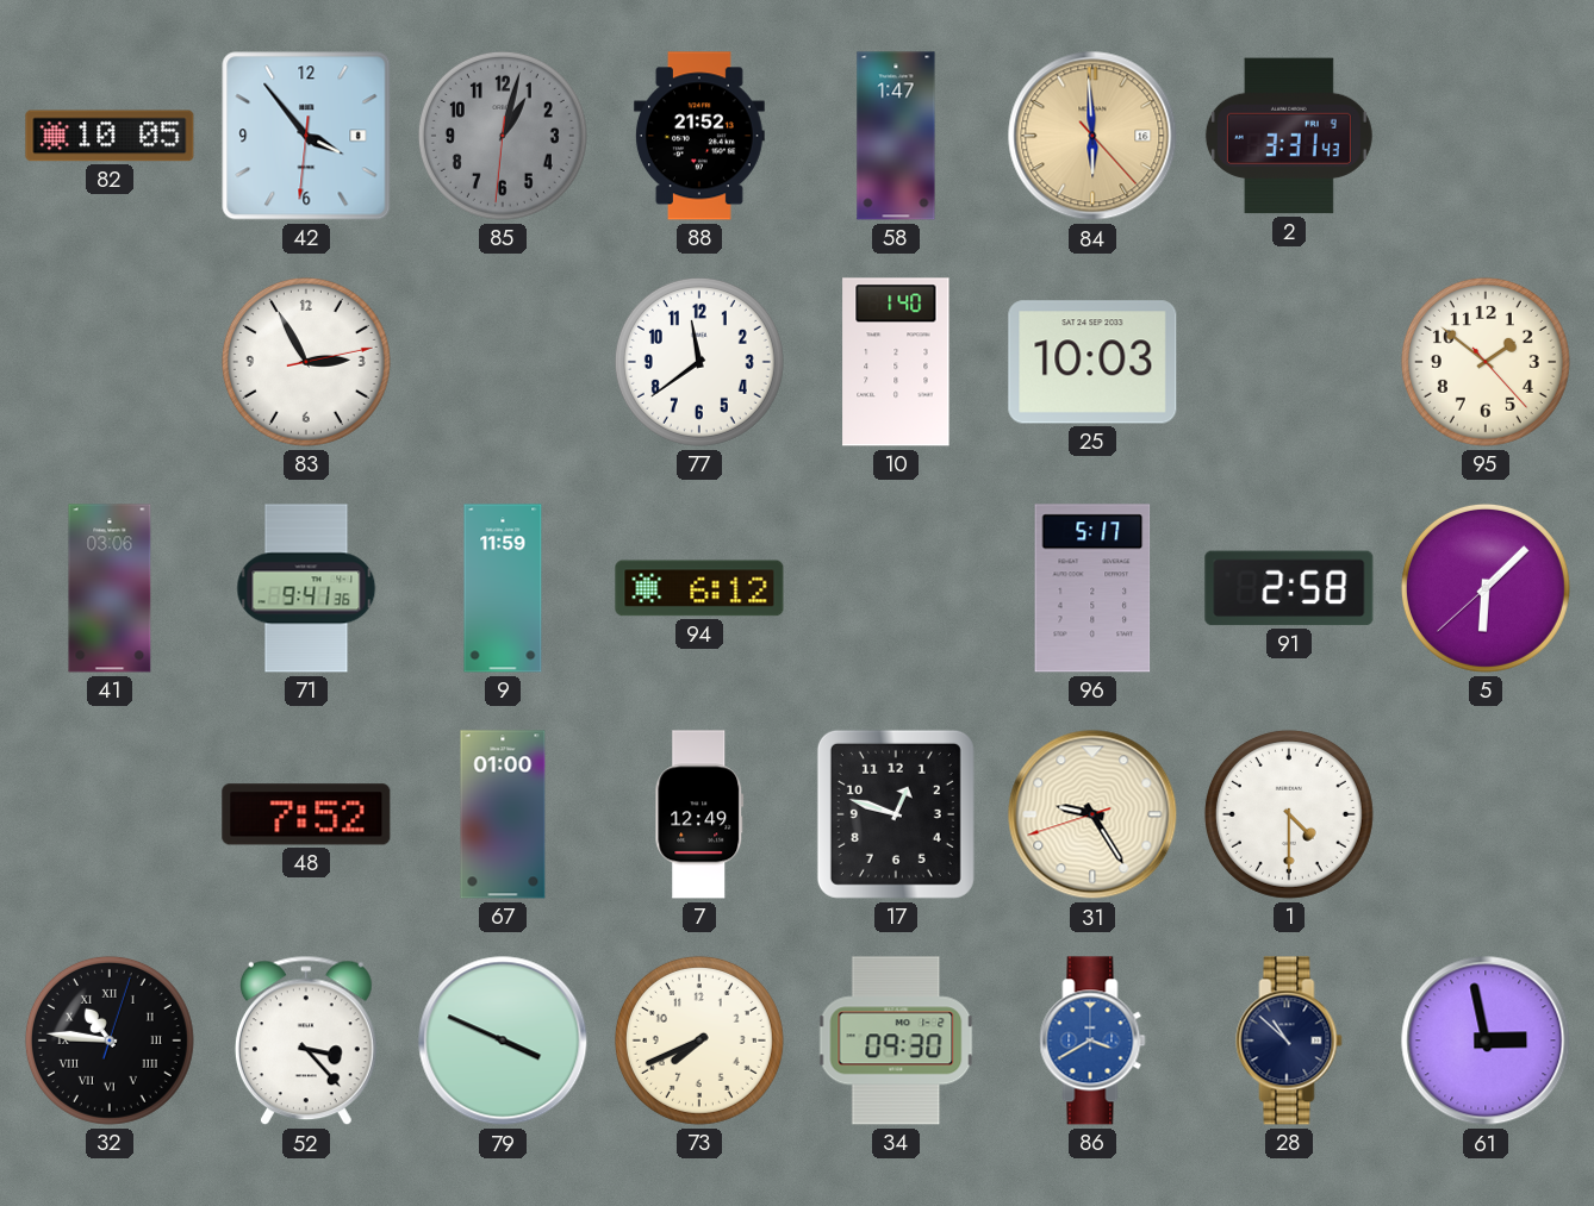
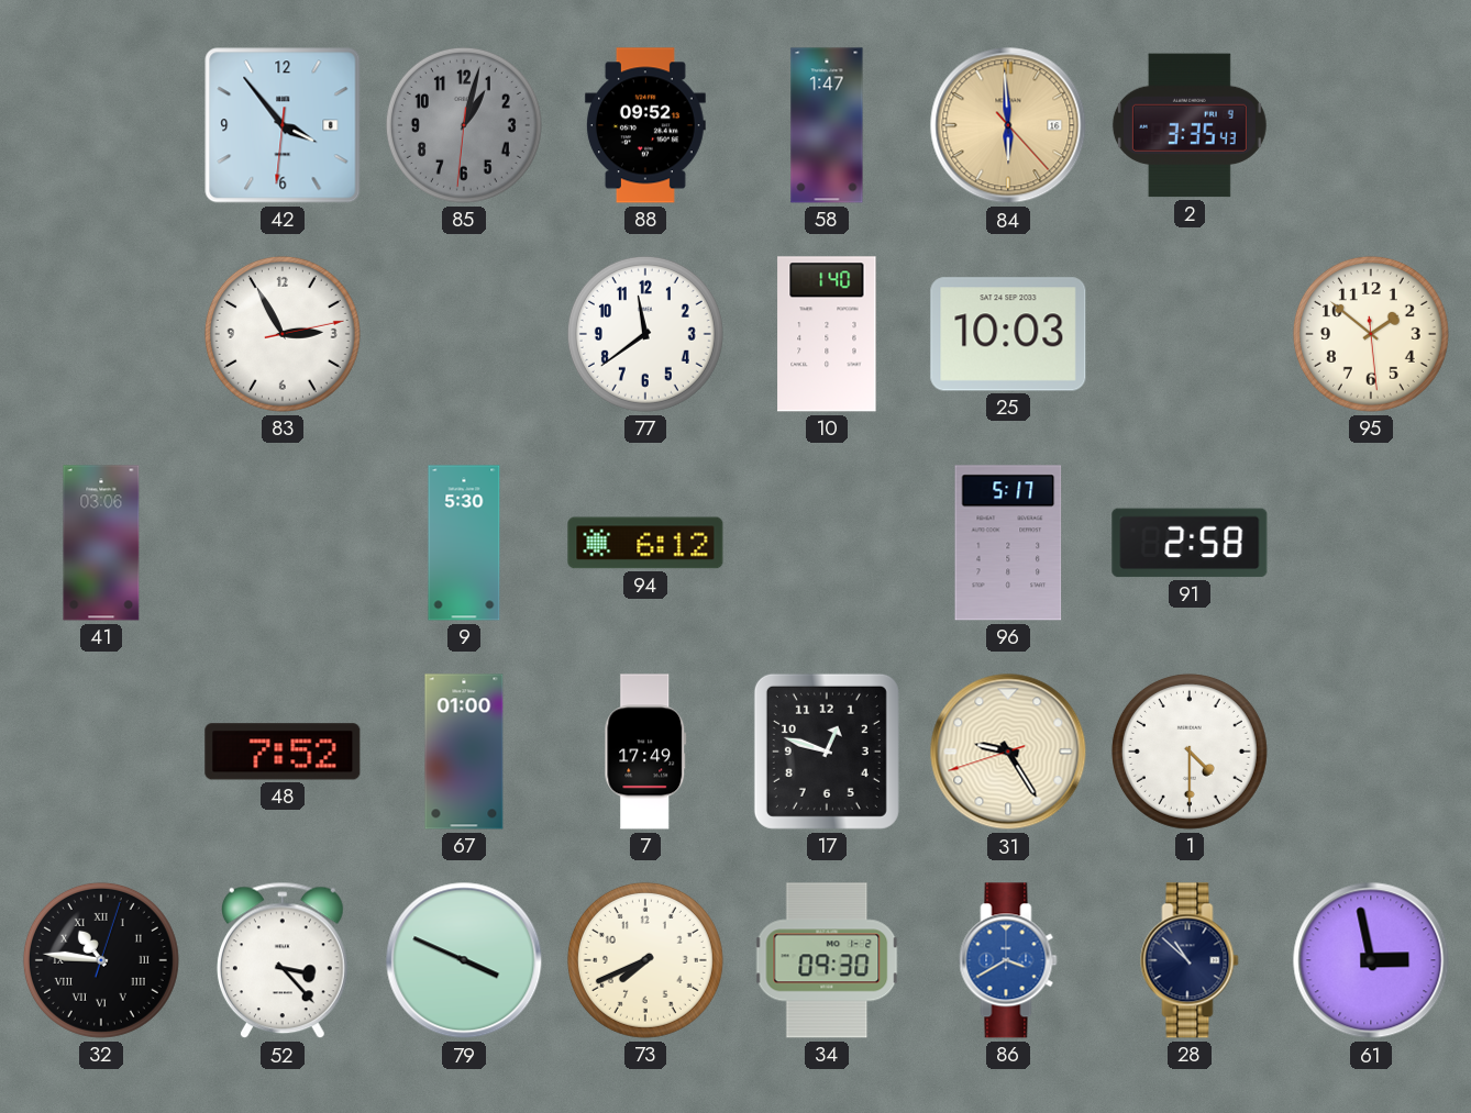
82: 10:05 -> none (110, 136)
88: 21:52 -> 09:52 (645, 125)
2: 3:31 -> 3:35 (1190, 125)
95: 1:51:23 -> 1:51:29 (1371, 334)
71: 9:41 -> none (306, 588)
9: 11:59 -> 5:30 (464, 543)
5: 6:07 -> none (1486, 588)
7: 12:49 -> 17:49 (645, 752)
